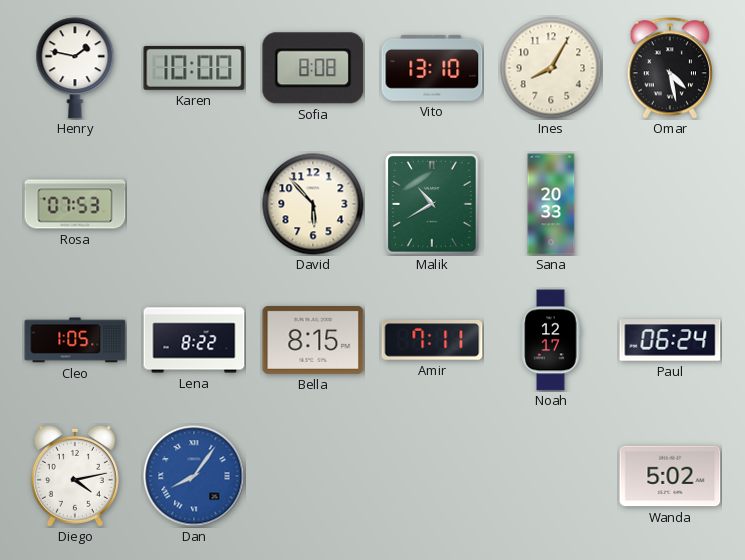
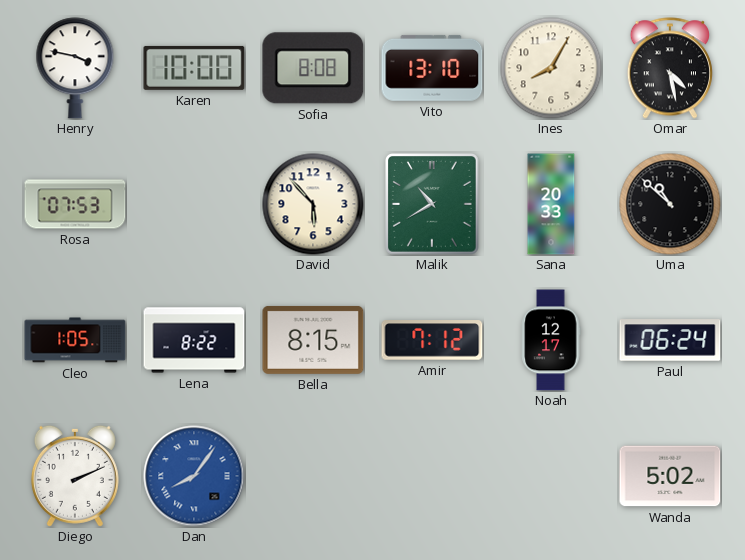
Henry: 1:47 -> 3:47 (75, 68)
Uma: none -> 10:52 (670, 204)
Amir: 7:11 -> 7:12 (432, 340)
Diego: 4:13 -> 2:11 (75, 476)
